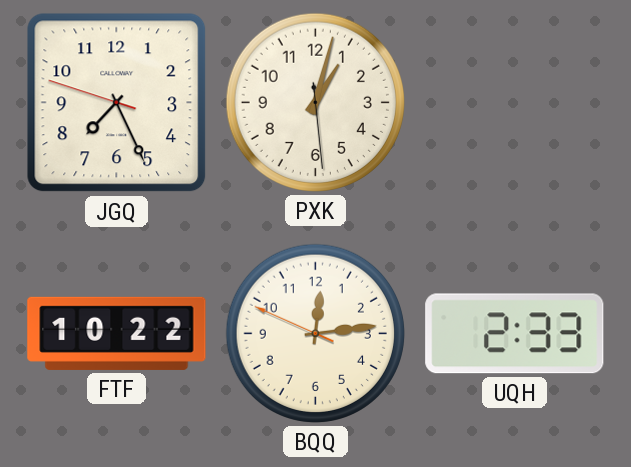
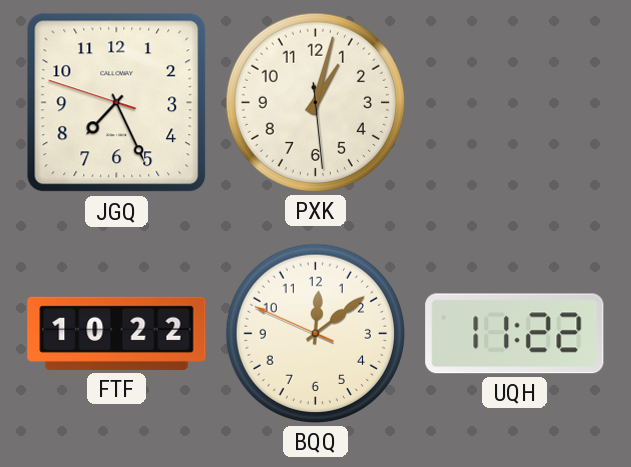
BQQ: 12:13 -> 12:08 (315, 333)
UQH: 2:33 -> 11:22 (515, 334)
